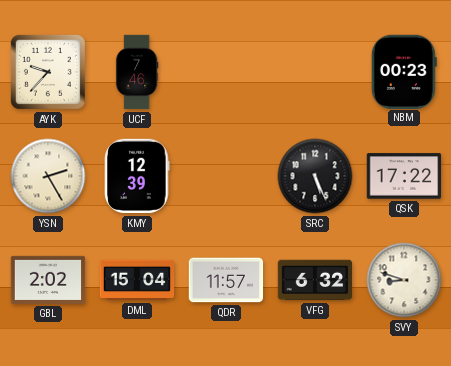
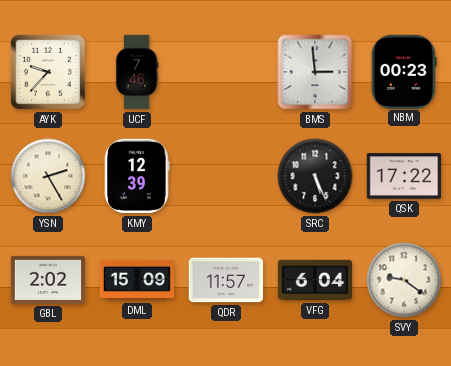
BMS: none -> 2:59 (315, 72)
DML: 15:04 -> 15:09 (137, 280)
VFG: 6:32 -> 6:04 (315, 280)
SVY: 8:48 -> 9:21 (404, 280)
